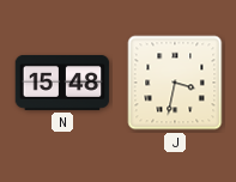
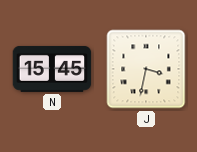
N: 15:48 -> 15:45 (52, 69)
